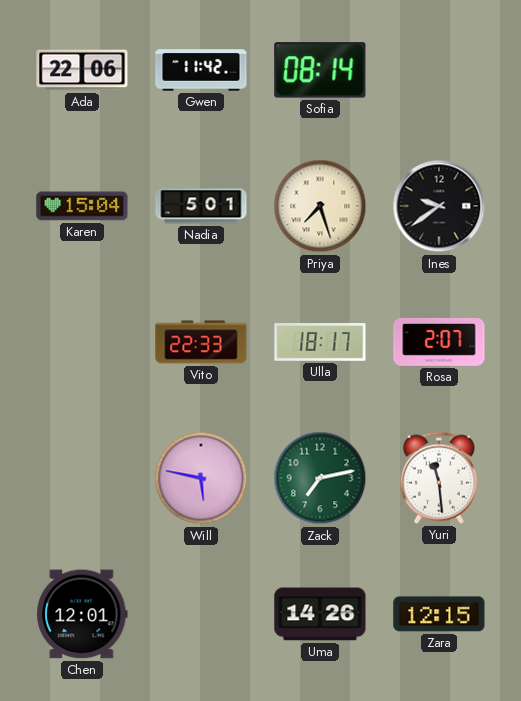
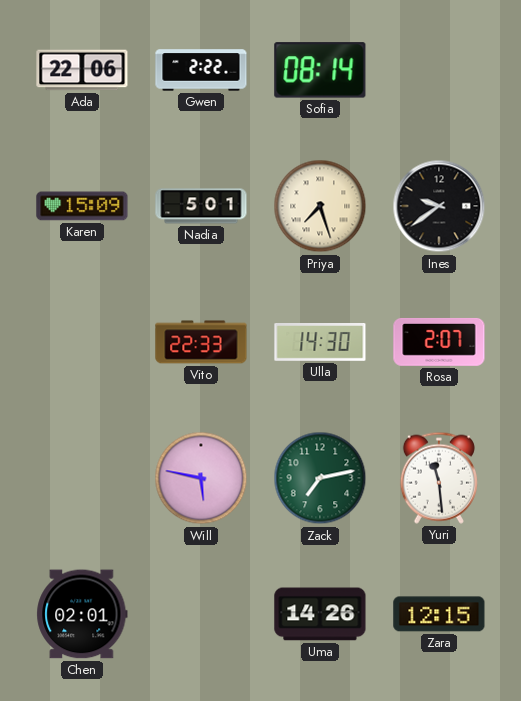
Gwen: 11:42 -> 2:22 (201, 70)
Karen: 15:04 -> 15:09 (82, 206)
Ulla: 18:17 -> 14:30 (320, 343)
Chen: 12:01 -> 02:01 (82, 614)
